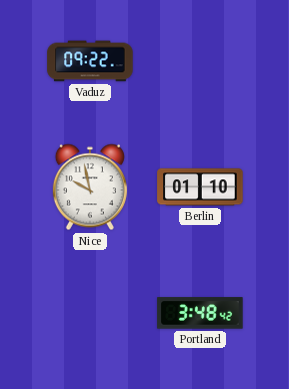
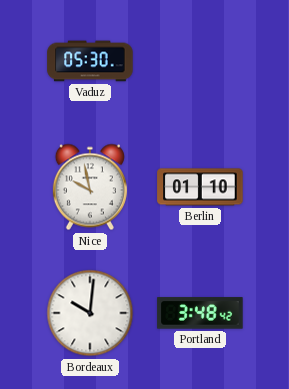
Vaduz: 09:22 -> 05:30 (90, 61)
Bordeaux: none -> 10:01 (90, 313)
